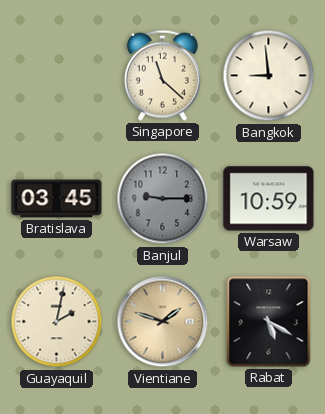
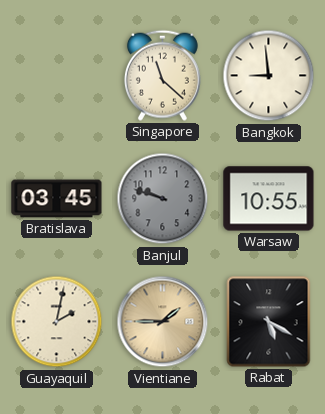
Banjul: 9:15 -> 9:48 (163, 199)
Warsaw: 10:59 -> 10:55 (269, 199)
Vientiane: 1:48 -> 1:45 (163, 322)
